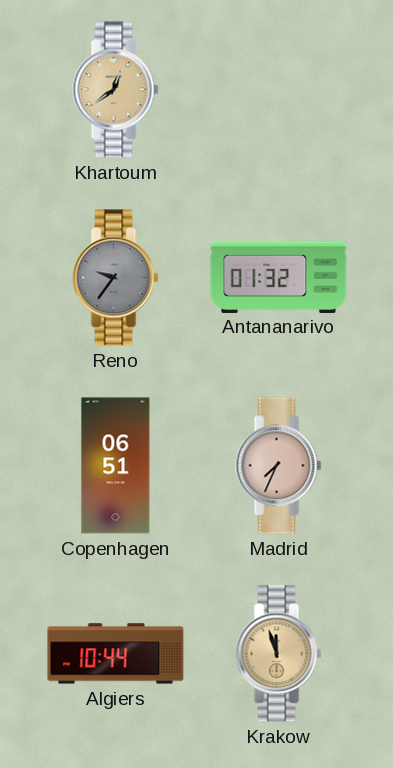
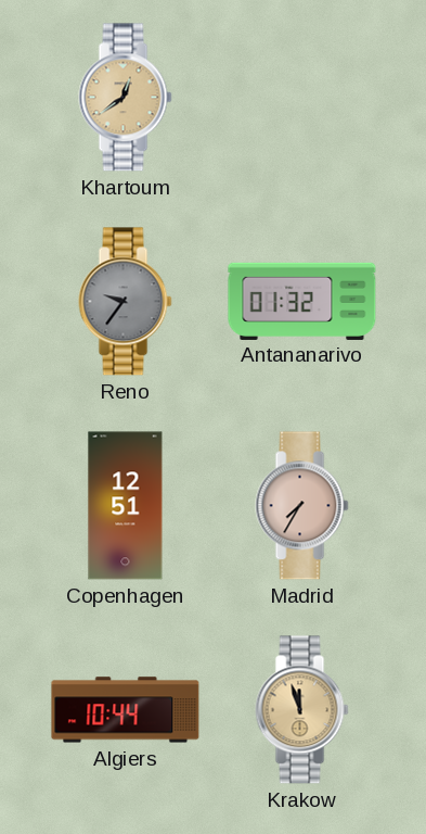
Copenhagen: 06:51 -> 12:51 (126, 506)
Madrid: 7:34 -> 7:35 (302, 506)
